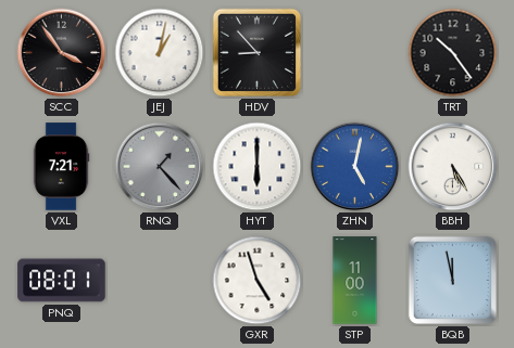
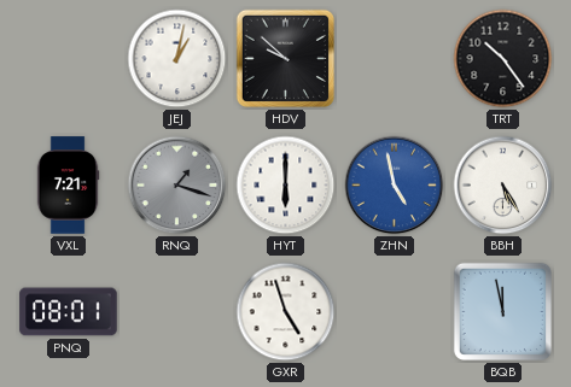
SCC: 3:54 -> none (62, 53)
HDV: 8:53 -> 9:52 (285, 58)
RNQ: 1:23 -> 1:18 (177, 186)
ZHN: 5:02 -> 4:58 (395, 186)
STP: 11:00 -> none (355, 281)
